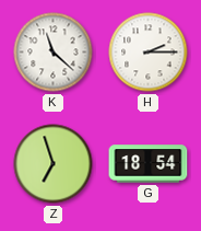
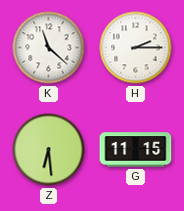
Z: 6:57 -> 6:29 (49, 150)
G: 18:54 -> 11:15 (136, 150)
